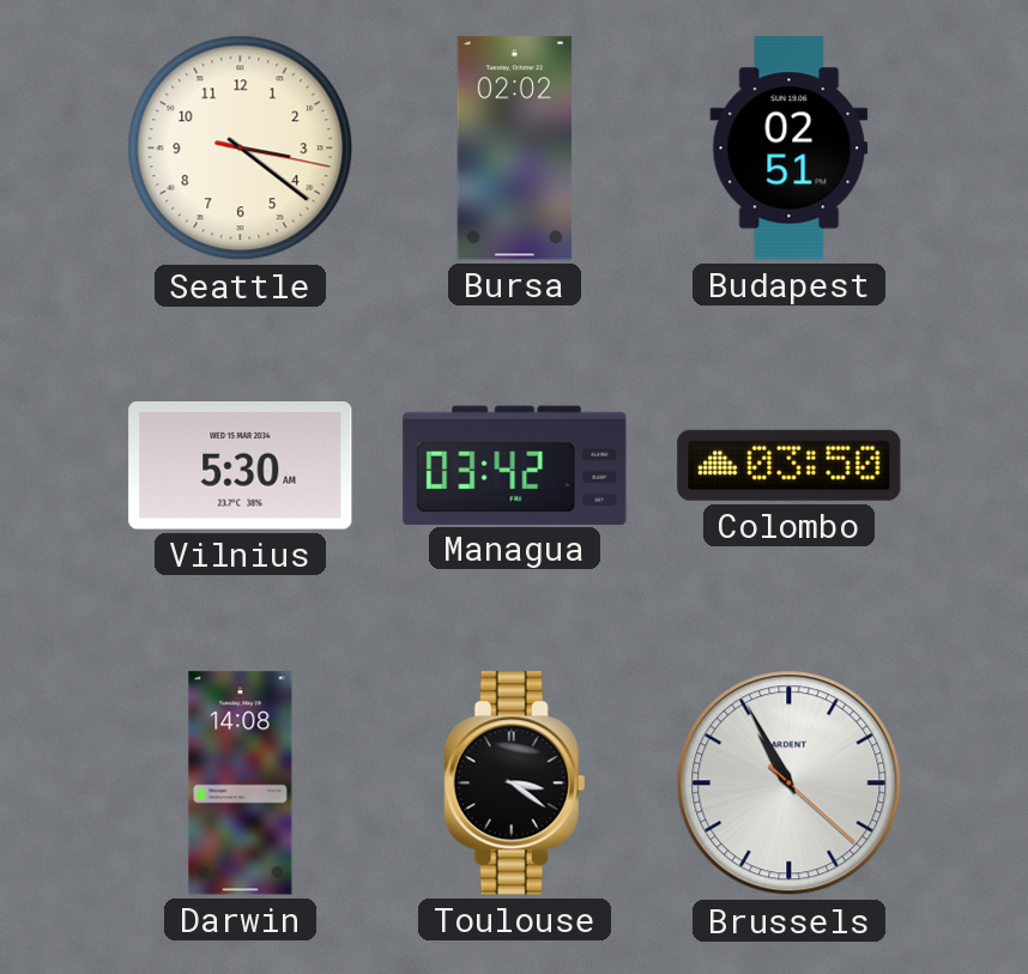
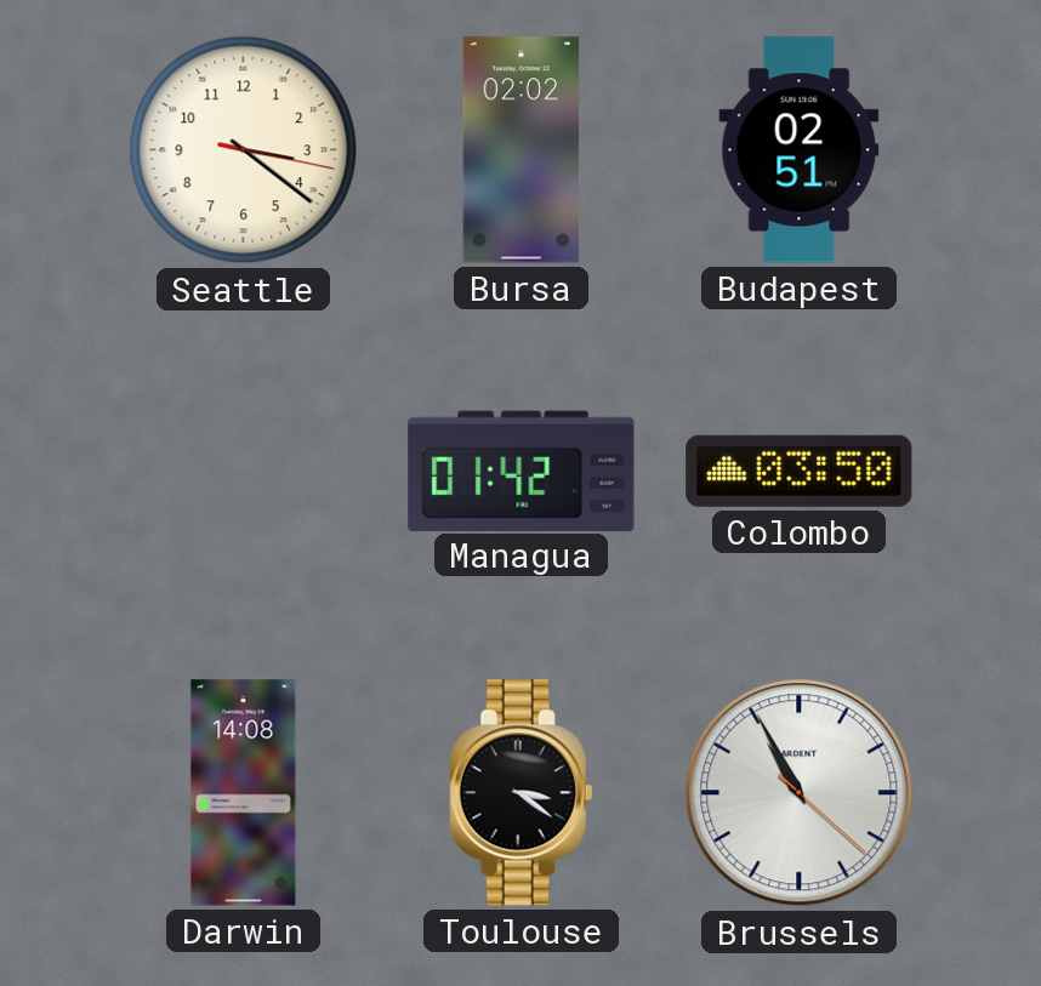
Vilnius: 5:30 -> none (241, 466)
Managua: 03:42 -> 01:42 (522, 471)
